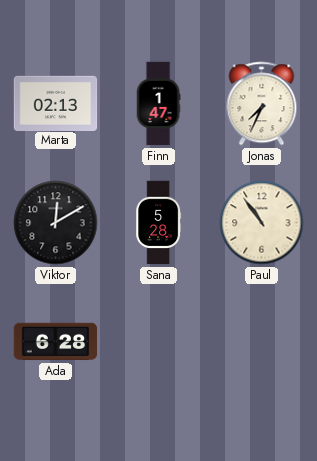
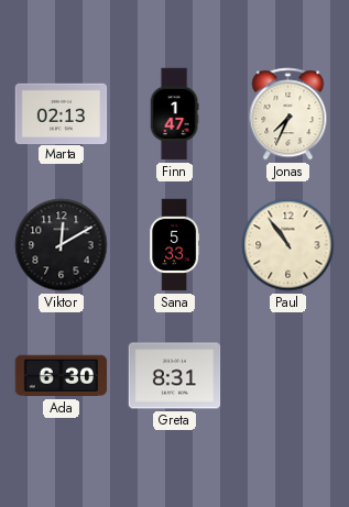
Sana: 5:28 -> 5:33 (175, 245)
Ada: 6:28 -> 6:30 (62, 376)
Greta: none -> 8:31 (175, 376)
